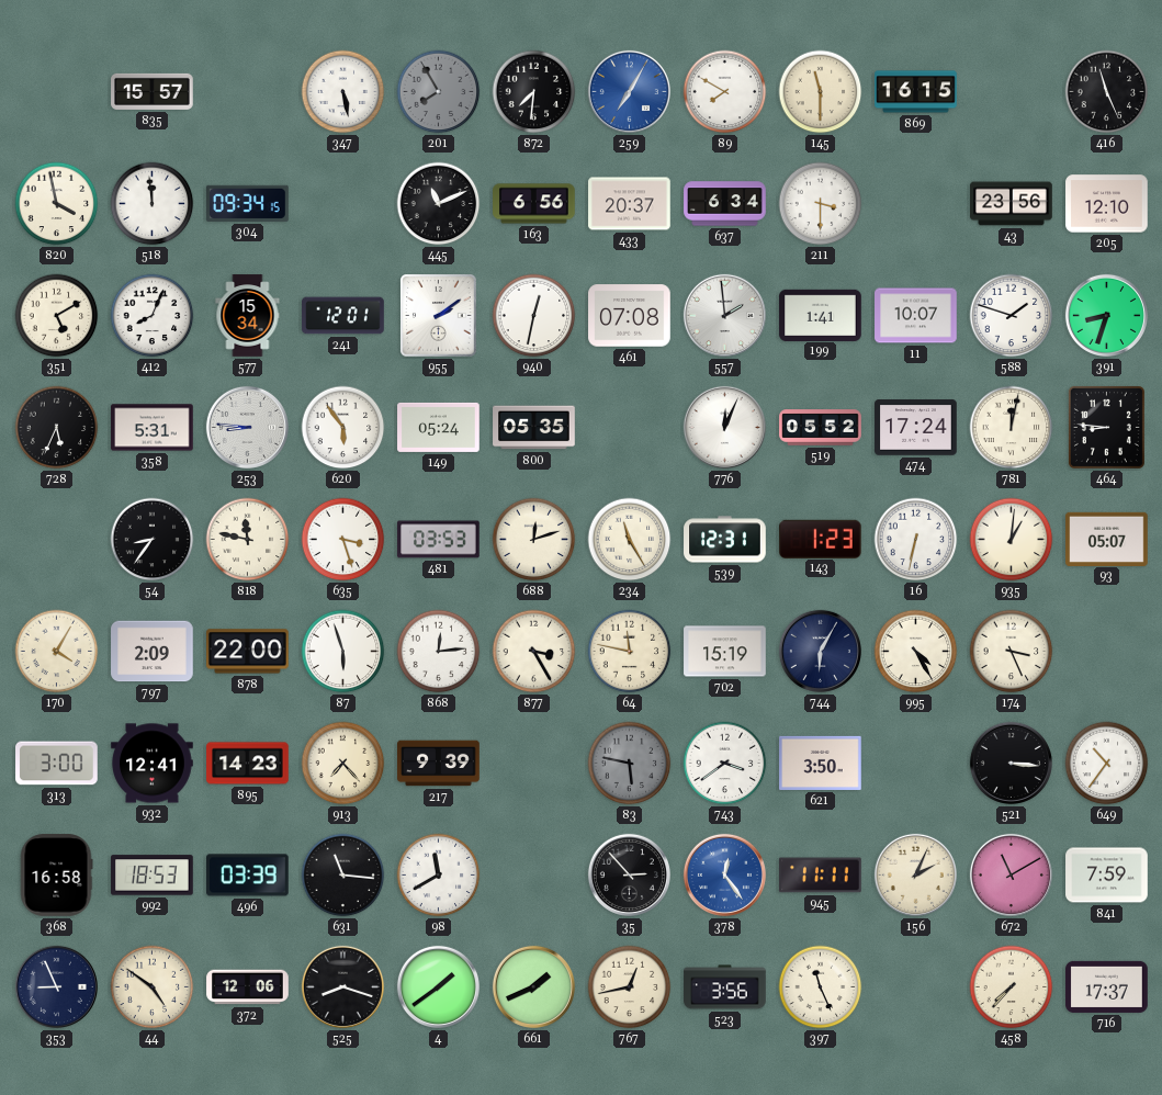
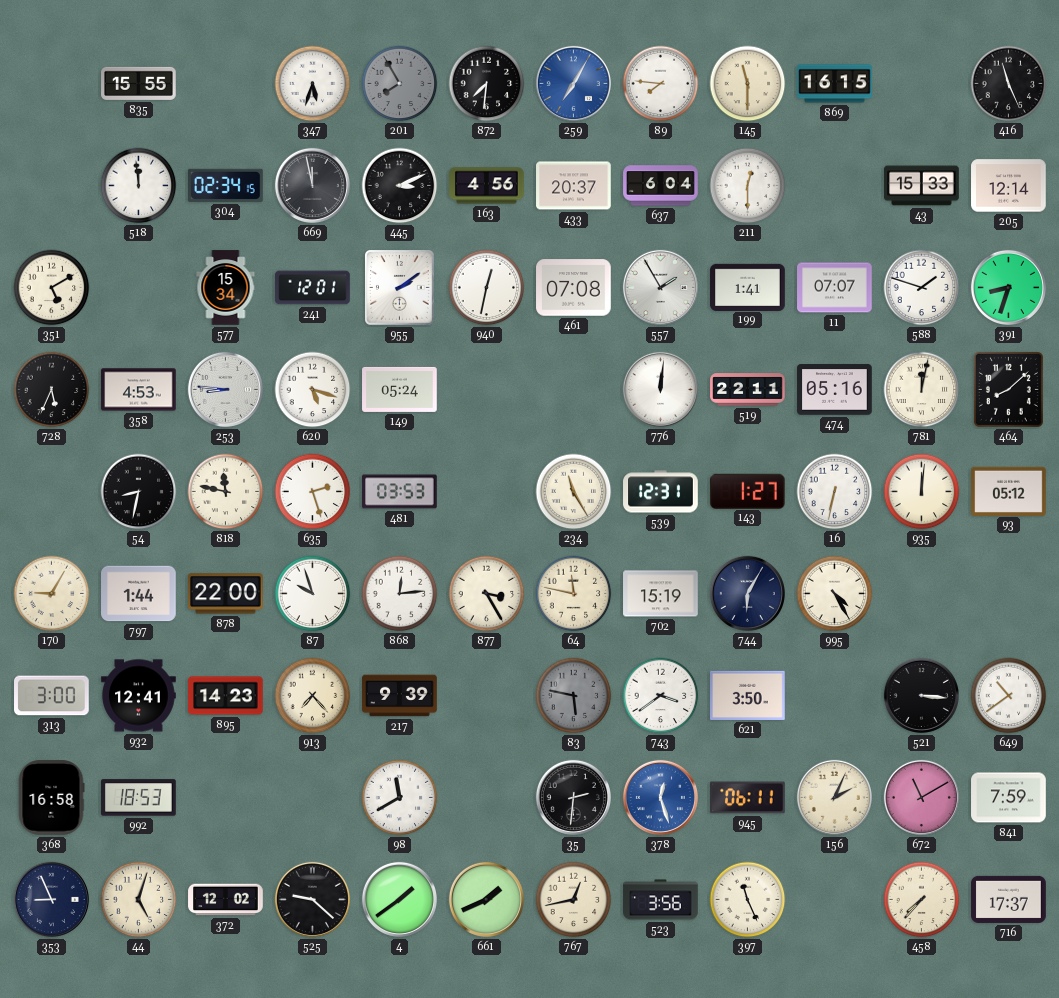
835: 15:57 -> 15:55 (139, 83)
347: 5:28 -> 5:33 (313, 84)
89: 7:50 -> 7:46 (661, 84)
820: 3:58 -> none (57, 204)
304: 09:34 -> 02:34 (226, 185)
669: none -> 11:58 (312, 185)
445: 11:11 -> 3:11 (400, 186)
163: 6:56 -> 4:56 (487, 186)
637: 6:34 -> 6:04 (661, 186)
211: 3:30 -> 12:30 (748, 186)
43: 23:56 -> 15:33 (922, 186)
205: 12:10 -> 12:14 (1009, 186)
412: 8:04 -> none (153, 316)
557: 1:59 -> 1:55 (660, 287)
11: 10:07 -> 07:07 (835, 288)
358: 5:31 -> 4:53 (139, 390)
620: 5:54 -> 5:18 (313, 390)
800: 05:35 -> none (534, 428)
776: 12:04 -> 12:01 (660, 389)
519: 05:52 -> 22:11 (748, 390)
474: 17:24 -> 05:16 (835, 390)
464: 8:46 -> 8:08 (1008, 389)
54: 8:36 -> 8:32 (139, 492)
635: 3:27 -> 2:27 (313, 492)
688: 12:12 -> none (534, 540)
143: 1:23 -> 1:27 (748, 491)
935: 1:01 -> 12:01 (922, 492)
93: 05:07 -> 05:12 (1009, 491)
170: 4:05 -> 9:05 (52, 594)
797: 2:09 -> 1:44 (139, 594)
87: 5:57 -> 9:57 (313, 594)
174: 3:26 -> none (1012, 652)
649: 10:36 -> 10:39 (1009, 696)
496: 03:39 -> none (248, 876)
631: 11:16 -> none (343, 876)
35: 2:53 -> 2:31 (573, 797)
378: 12:24 -> 12:27 (660, 797)
945: 11:11 -> 06:11 (748, 798)
44: 4:51 -> 5:03 (139, 900)
372: 12:06 -> 12:02 (226, 900)
525: 8:18 -> 9:22 (312, 899)
